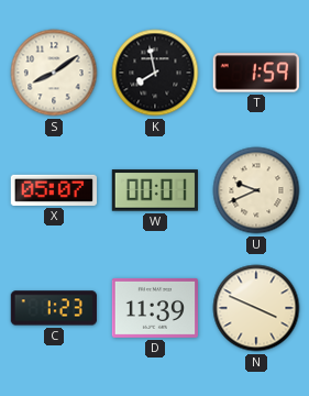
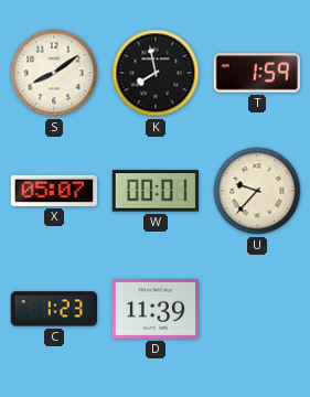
U: 9:41 -> 9:37 (257, 191)
N: 3:49 -> none (256, 308)
